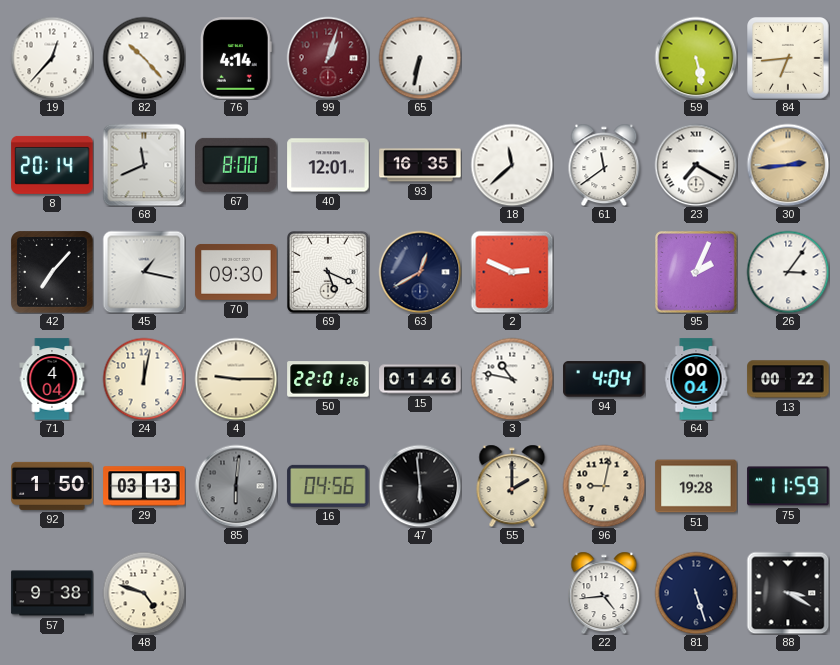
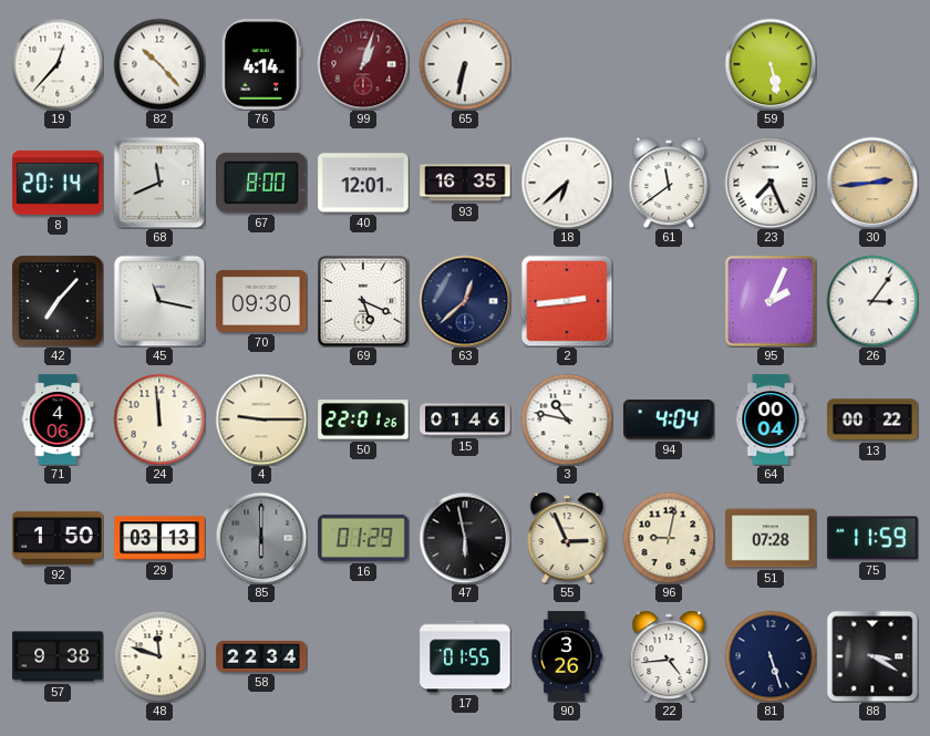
84: 6:44 -> none (789, 59)
18: 11:38 -> 6:38 (567, 183)
23: 7:20 -> 7:26 (771, 183)
45: 1:17 -> 11:17 (159, 301)
63: 12:40 -> 12:38 (465, 301)
2: 2:49 -> 2:44 (567, 301)
71: 4:04 -> 4:06 (58, 419)
24: 12:02 -> 11:59 (159, 419)
85: 6:01 -> 6:00 (261, 538)
16: 04:56 -> 01:29 (363, 538)
47: 5:59 -> 5:58 (465, 538)
55: 2:00 -> 2:56 (567, 538)
51: 19:28 -> 07:28 (771, 538)
48: 4:48 -> 11:48 (159, 656)
58: none -> 22:34 (261, 656)
17: none -> 01:55 (465, 656)
90: none -> 3:26 (567, 656)
